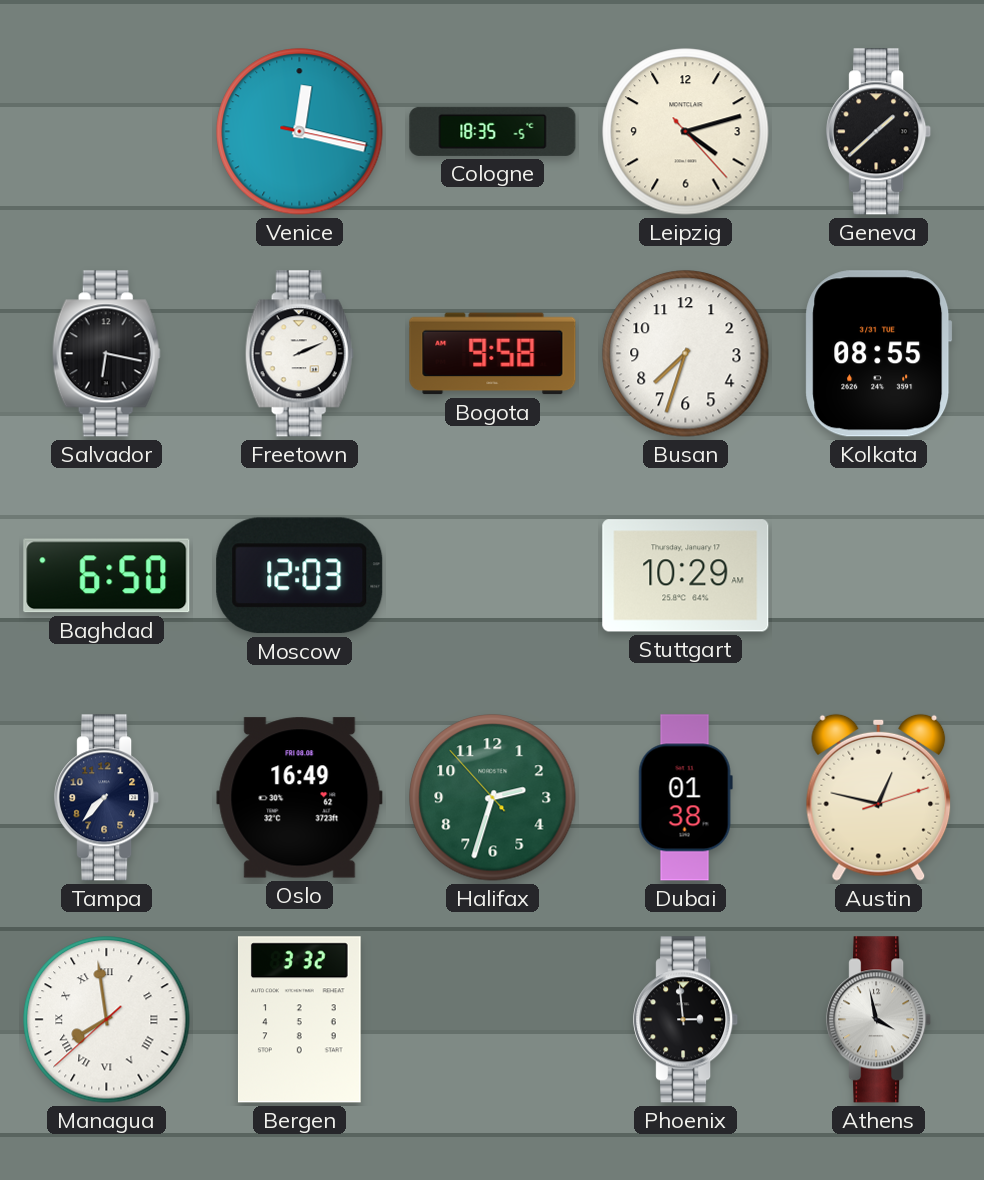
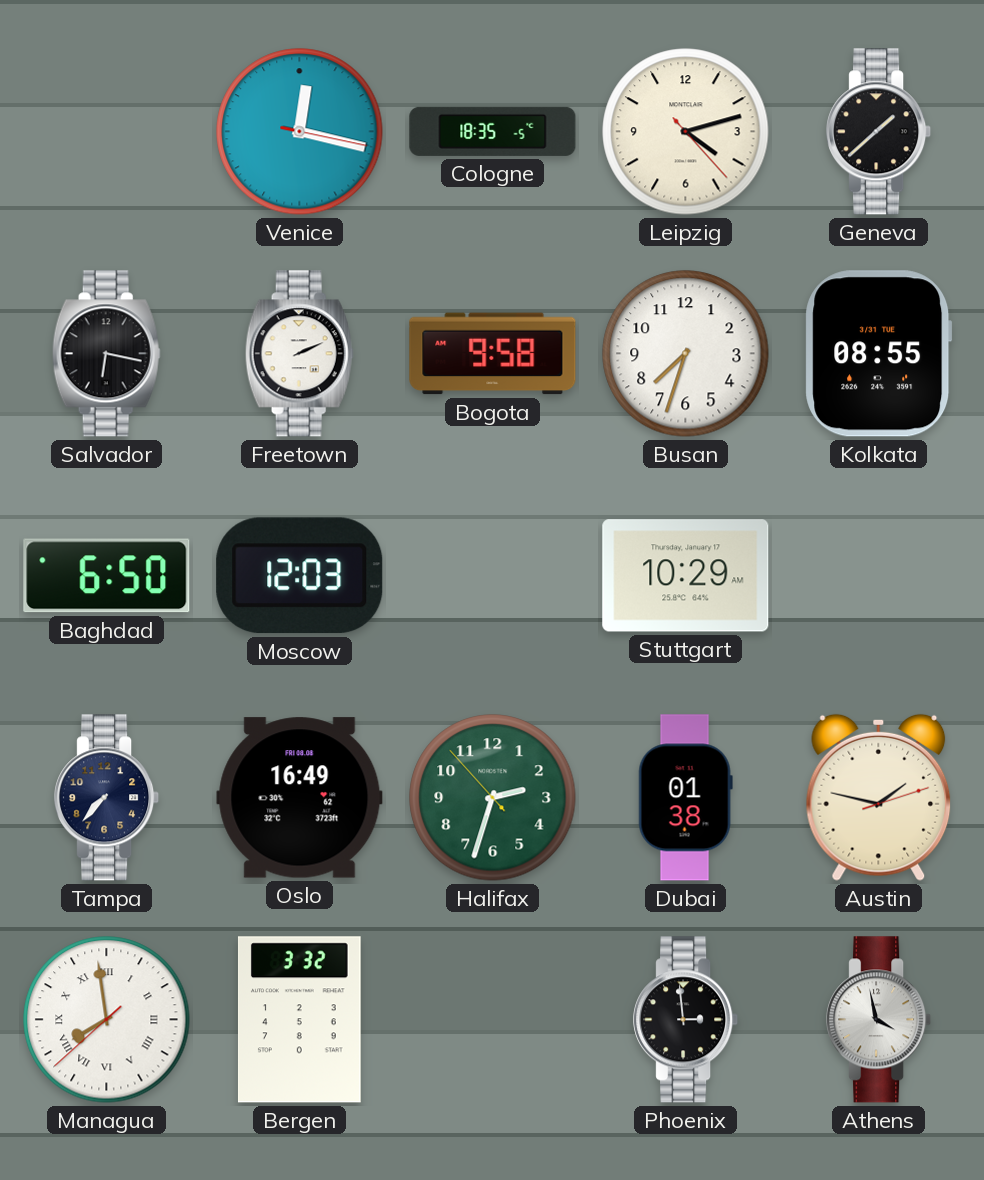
Austin: 12:47 -> 1:47 (879, 797)
